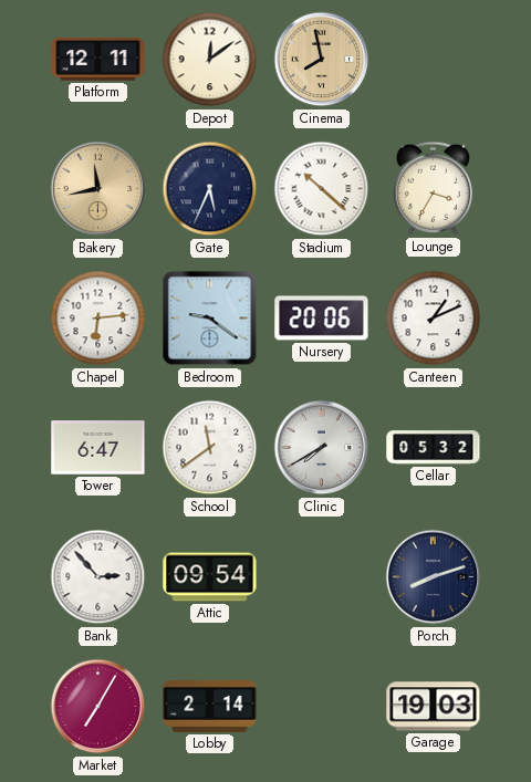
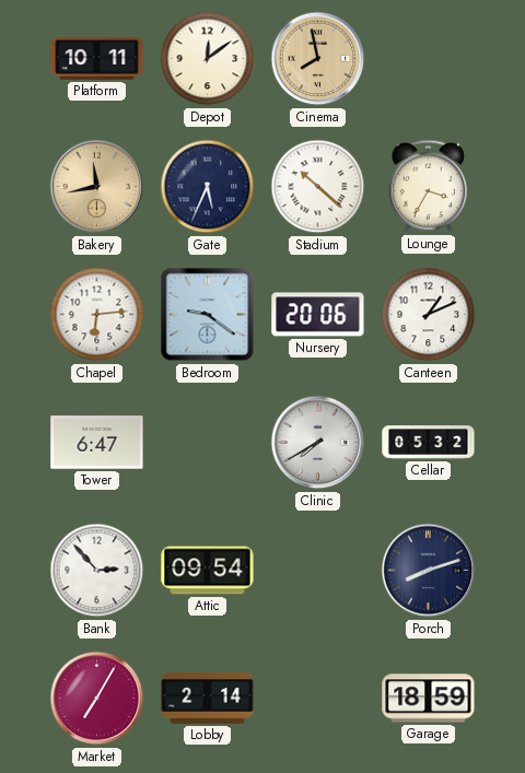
Platform: 12:11 -> 10:11 (97, 59)
School: 11:39 -> none (210, 448)
Garage: 19:03 -> 18:59 (429, 699)
